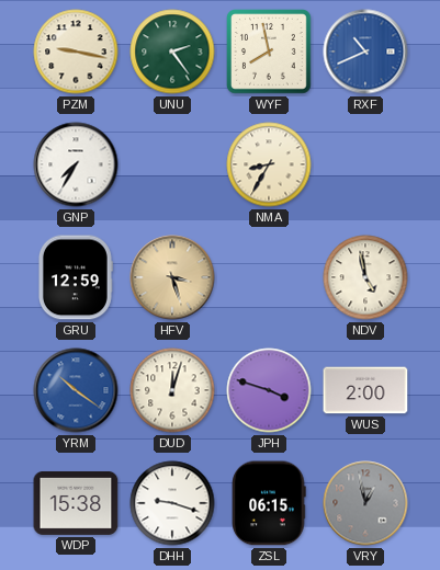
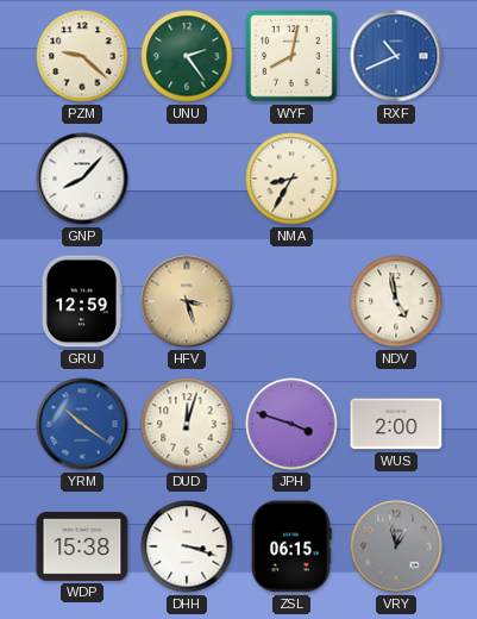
PZM: 9:17 -> 9:22 (82, 56)
WYF: 7:58 -> 8:02 (291, 56)
GNP: 7:35 -> 8:07 (82, 179)
DHH: 9:18 -> 3:18 (187, 546)
